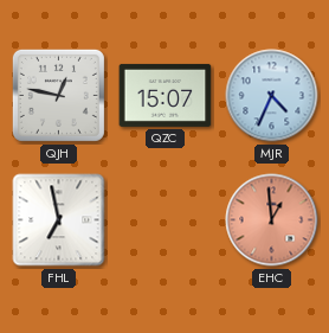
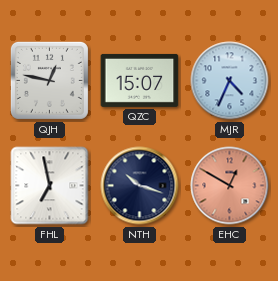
NTH: none -> 10:18 (140, 186)
EHC: 12:59 -> 12:50 (230, 186)
